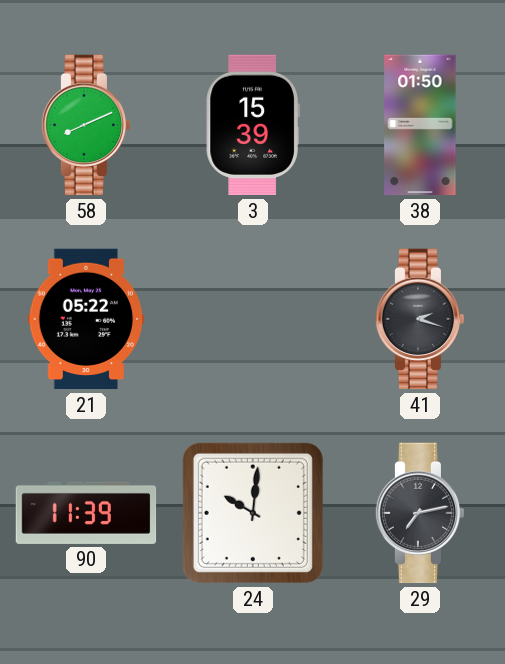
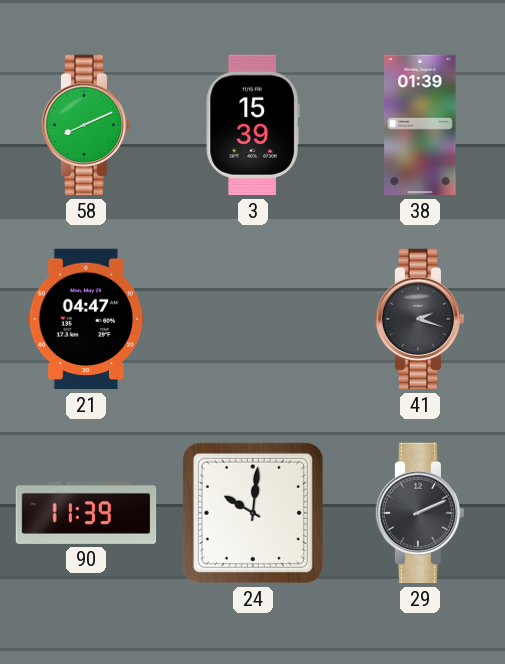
38: 01:50 -> 01:39 (420, 125)
21: 05:22 -> 04:47 (86, 319)
29: 7:13 -> 2:11 (420, 513)
